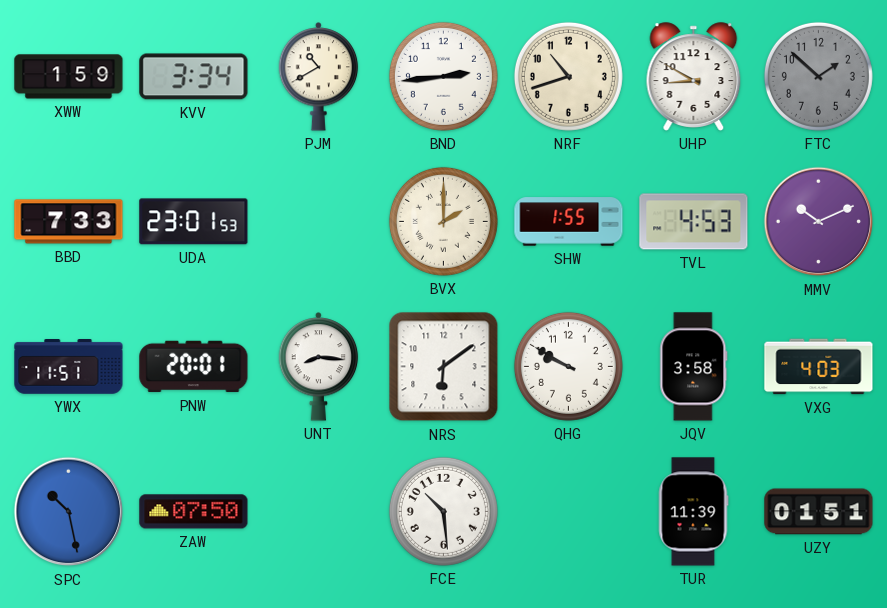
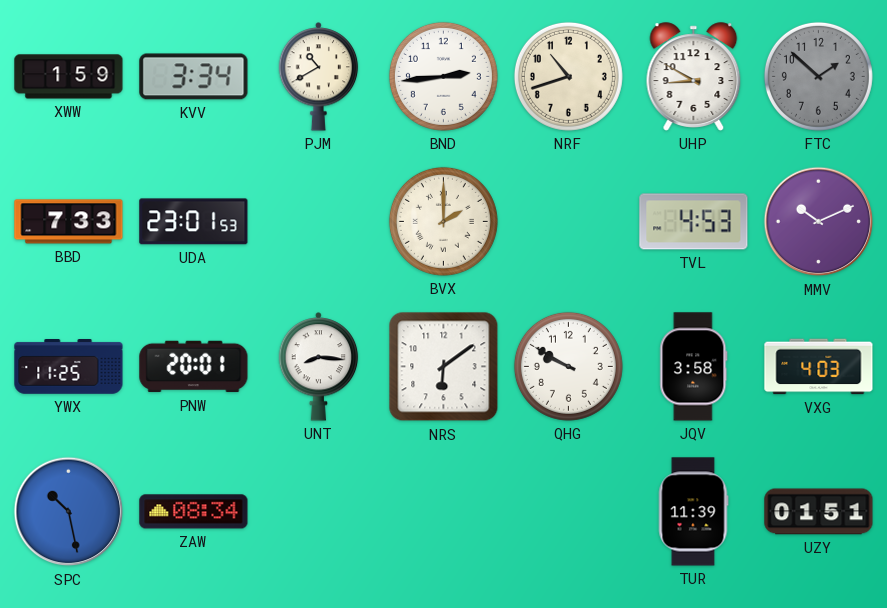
SHW: 1:55 -> none (569, 222)
YWX: 11:51 -> 11:25 (69, 367)
ZAW: 07:50 -> 08:34 (194, 512)
FCE: 10:29 -> none (443, 511)
